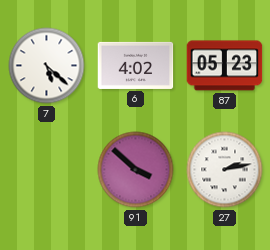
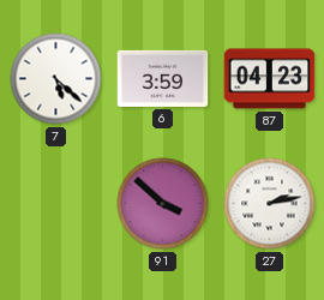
6: 4:02 -> 3:59 (163, 78)
87: 05:23 -> 04:23 (270, 79)
